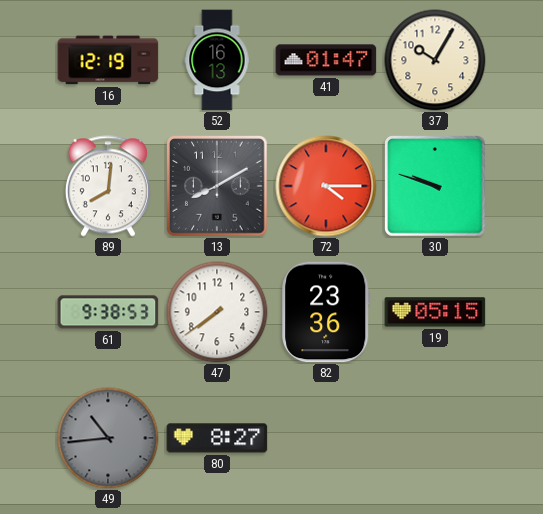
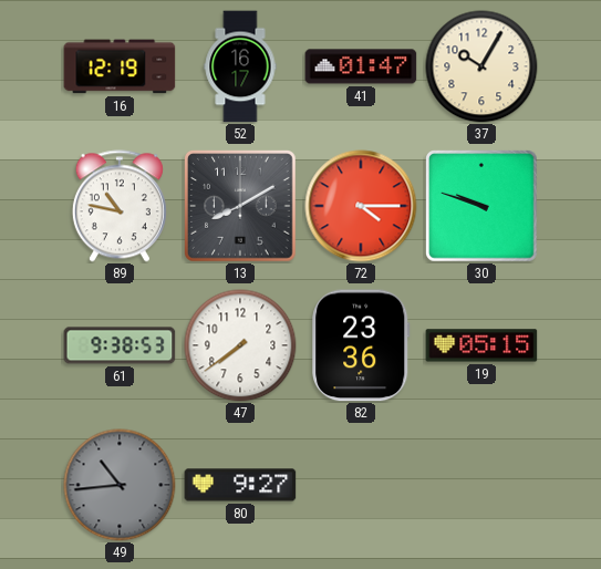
52: 16:13 -> 16:17 (240, 66)
89: 8:01 -> 10:47 (120, 206)
80: 8:27 -> 9:27 (240, 485)
